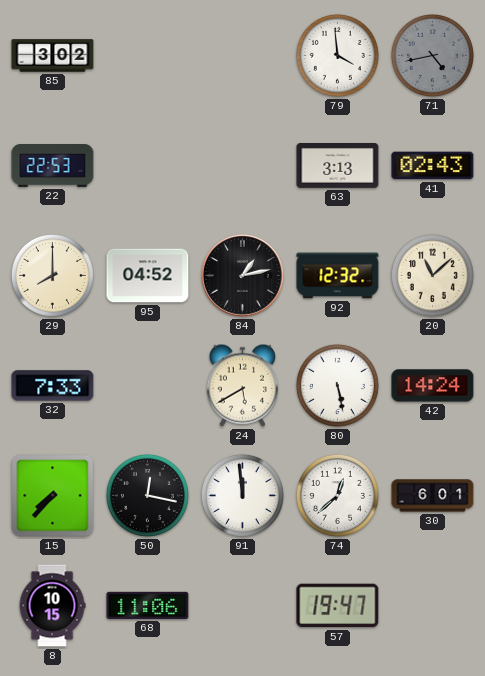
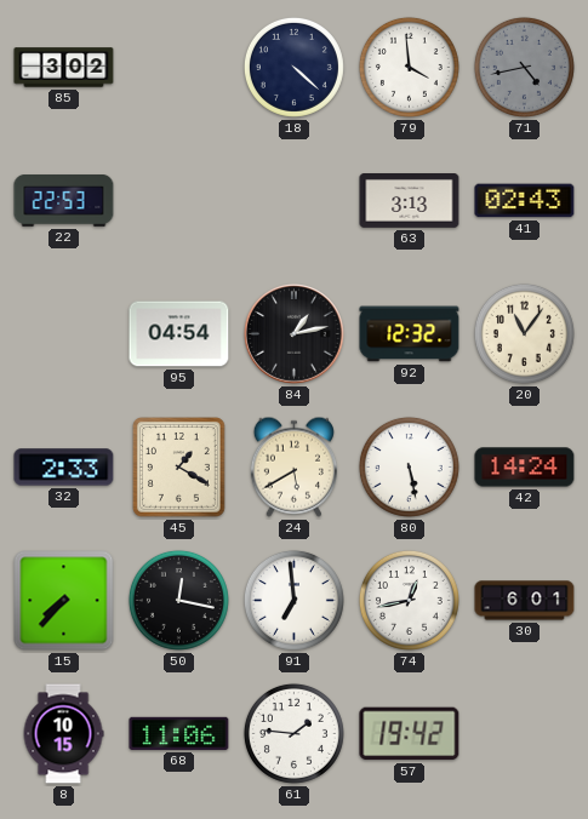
18: none -> 4:22 (293, 67)
29: 8:00 -> none (52, 275)
95: 04:52 -> 04:54 (179, 334)
20: 11:08 -> 11:06 (524, 333)
32: 7:33 -> 2:33 (64, 468)
45: none -> 1:20 (179, 468)
91: 11:59 -> 6:59 (293, 600)
74: 12:38 -> 12:43 (409, 600)
61: none -> 1:46 (293, 733)
57: 19:47 -> 19:42 (410, 734)
